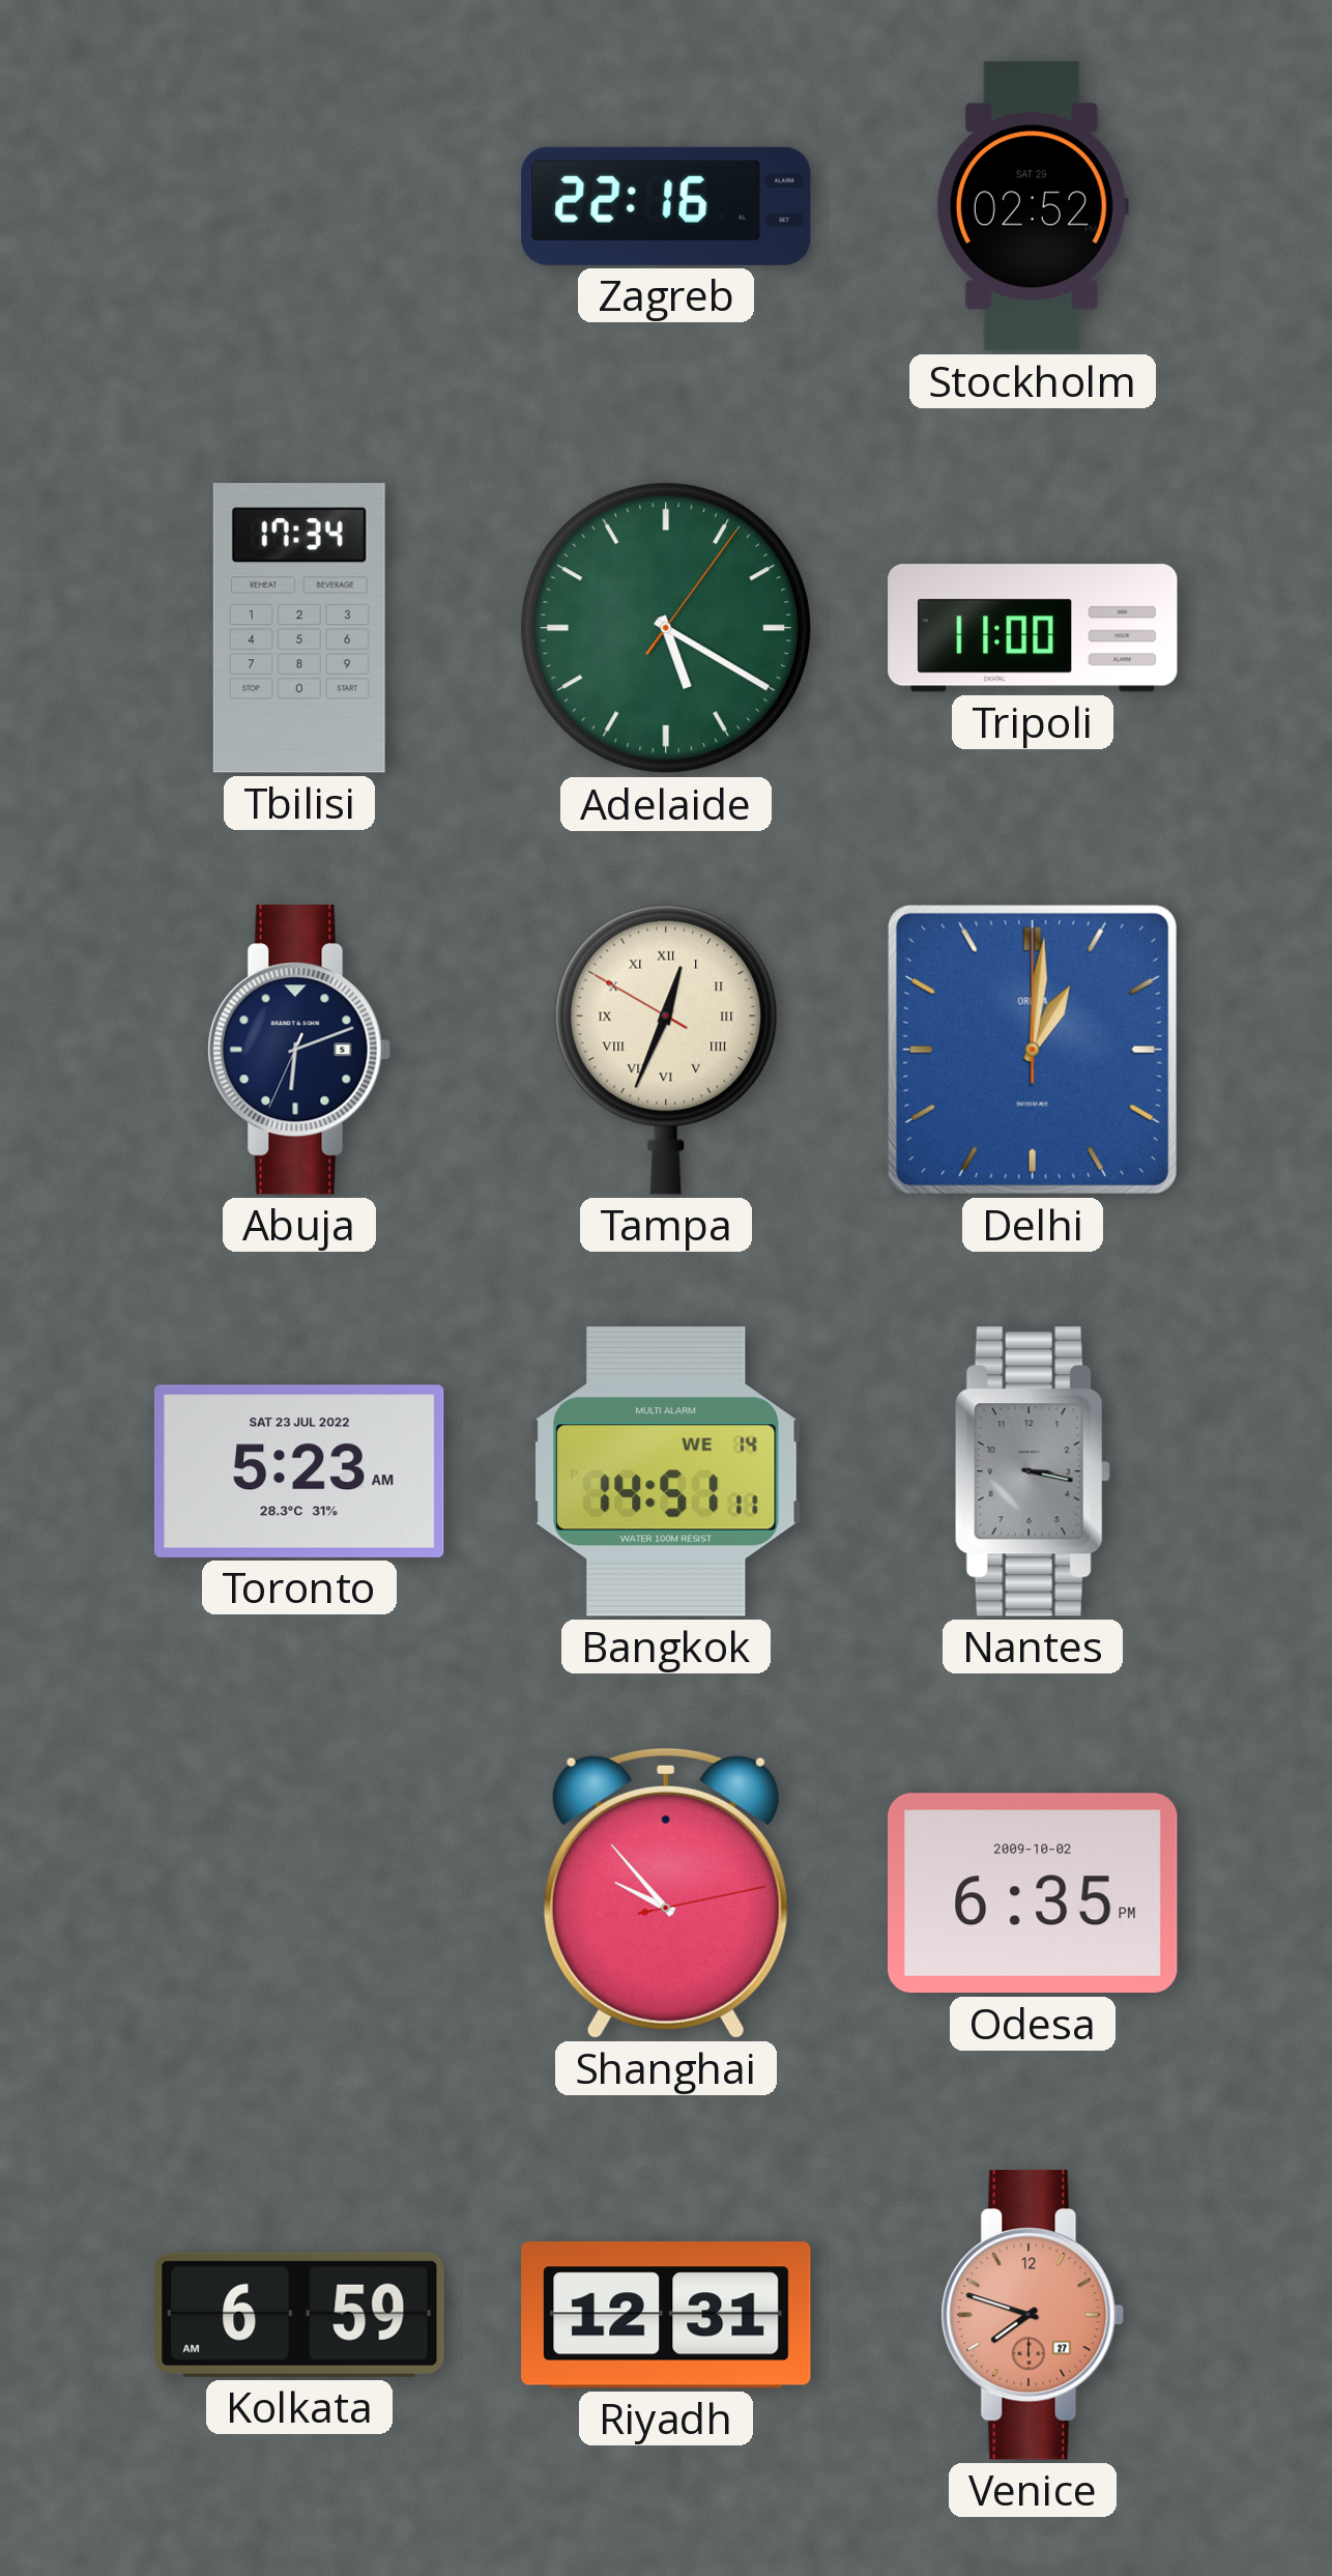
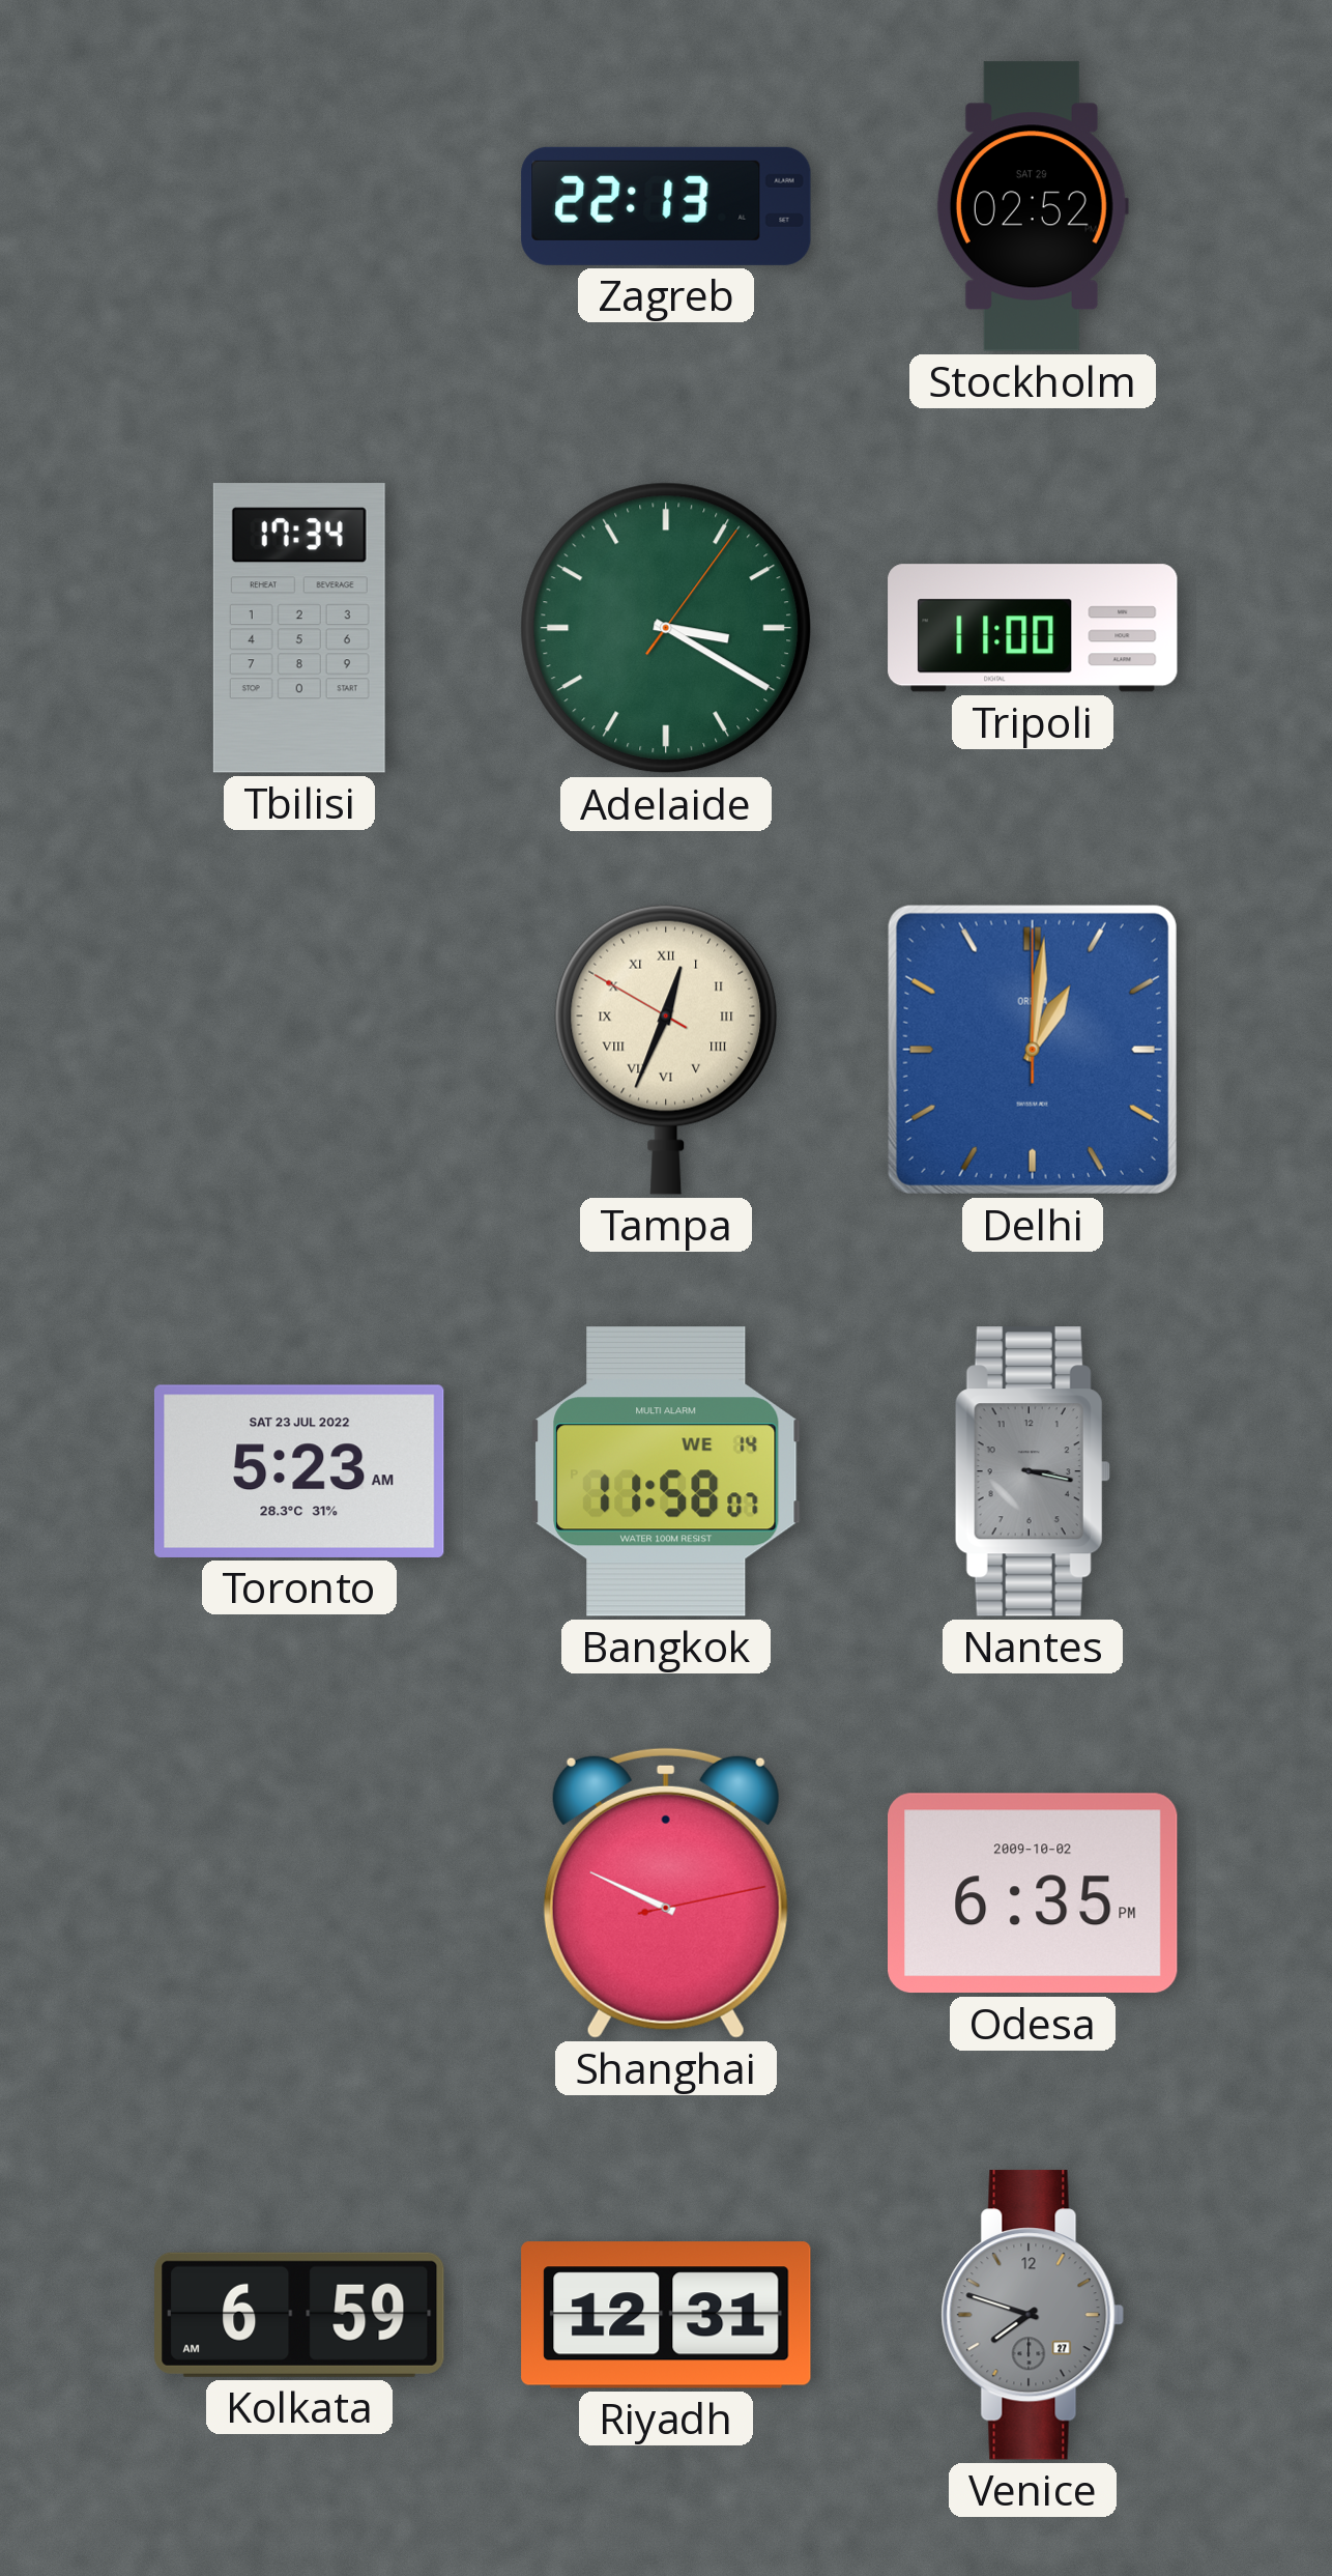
Zagreb: 22:16 -> 22:13 (666, 206)
Adelaide: 5:20 -> 3:20 (666, 628)
Abuja: 6:11 -> none (299, 1050)
Bangkok: 14:51 -> 11:58 (666, 1472)
Shanghai: 9:53 -> 9:49 (666, 1893)
Venice dial: salmon -> grey (1033, 2315)
